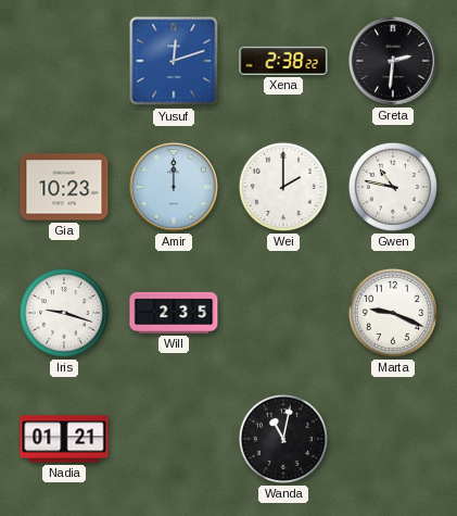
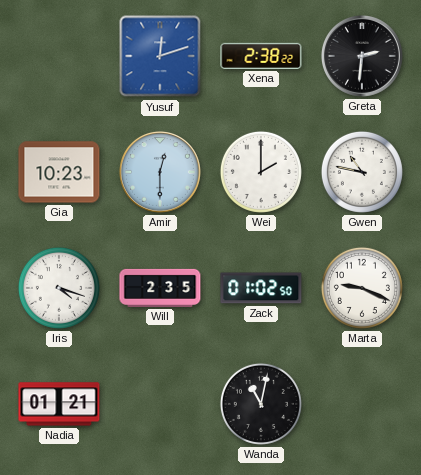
Amir: 12:00 -> 12:30 (160, 172)
Iris: 9:18 -> 4:18 (59, 288)
Zack: none -> 01:02 (261, 288)
